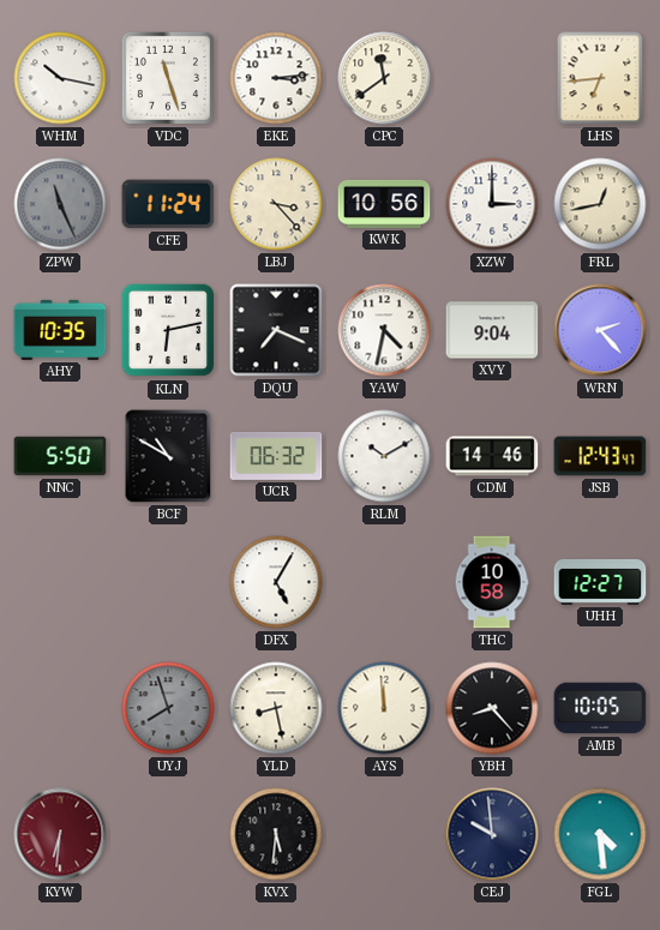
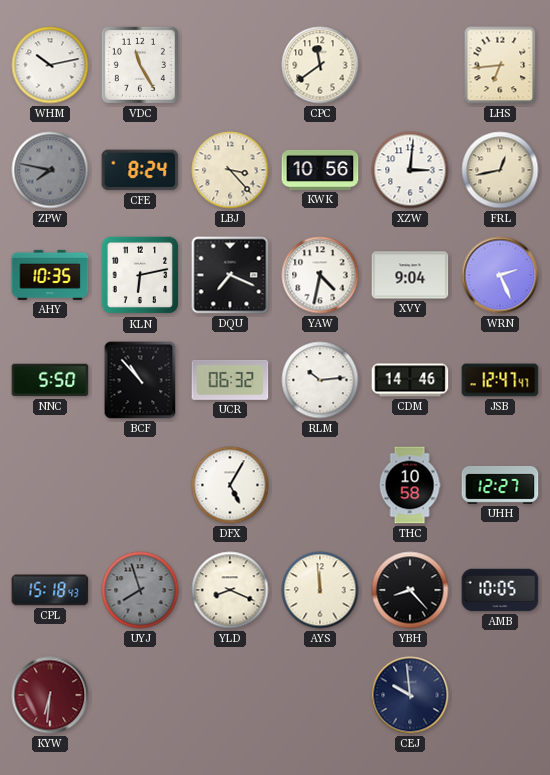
WHM: 10:17 -> 10:13 (50, 65)
VDC: 11:27 -> 11:25 (140, 65)
EKE: 3:14 -> none (276, 78)
ZPW: 11:26 -> 7:47 (50, 170)
CFE: 11:24 -> 8:24 (140, 170)
XZW: 3:00 -> 3:01 (410, 170)
WRN: 2:23 -> 2:26 (500, 275)
BCF: 10:50 -> 10:53 (140, 380)
RLM: 10:10 -> 10:14 (320, 380)
JSB: 12:43 -> 12:47 (500, 380)
CPL: none -> 15:18 (50, 590)
YLD: 8:28 -> 8:19 (230, 590)
KVX: 5:31 -> none (276, 834)
FGL: 4:29 -> none (600, 834)
